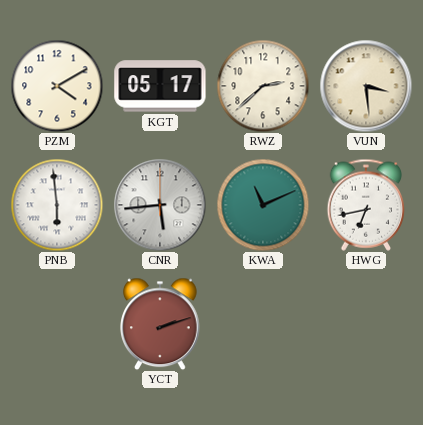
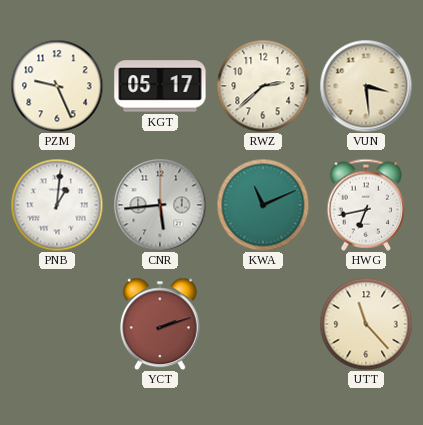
PZM: 4:10 -> 9:26 (57, 86)
PNB: 5:59 -> 1:01 (57, 205)
UTT: none -> 11:23 (366, 324)
